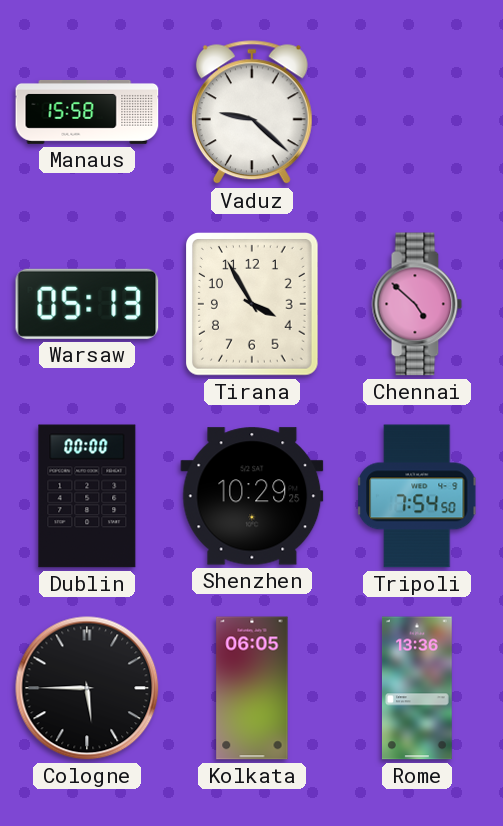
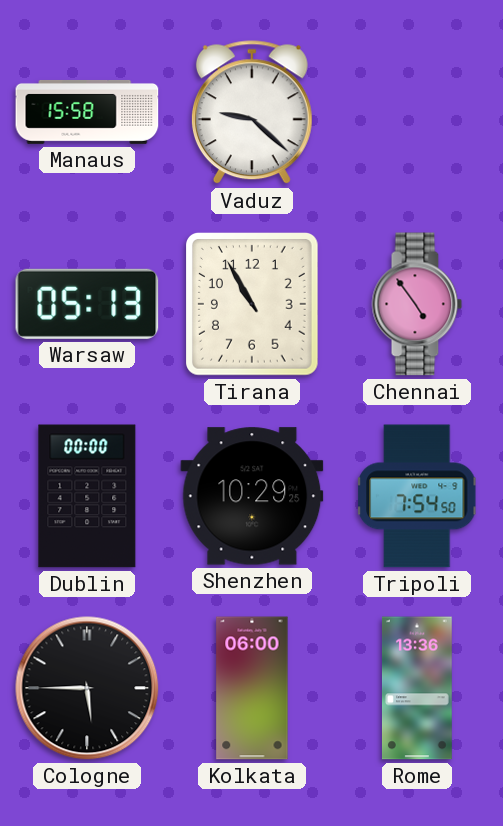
Tirana: 3:55 -> 10:55 (253, 305)
Chennai: 4:52 -> 4:54 (417, 304)
Kolkata: 06:05 -> 06:00 (252, 688)
